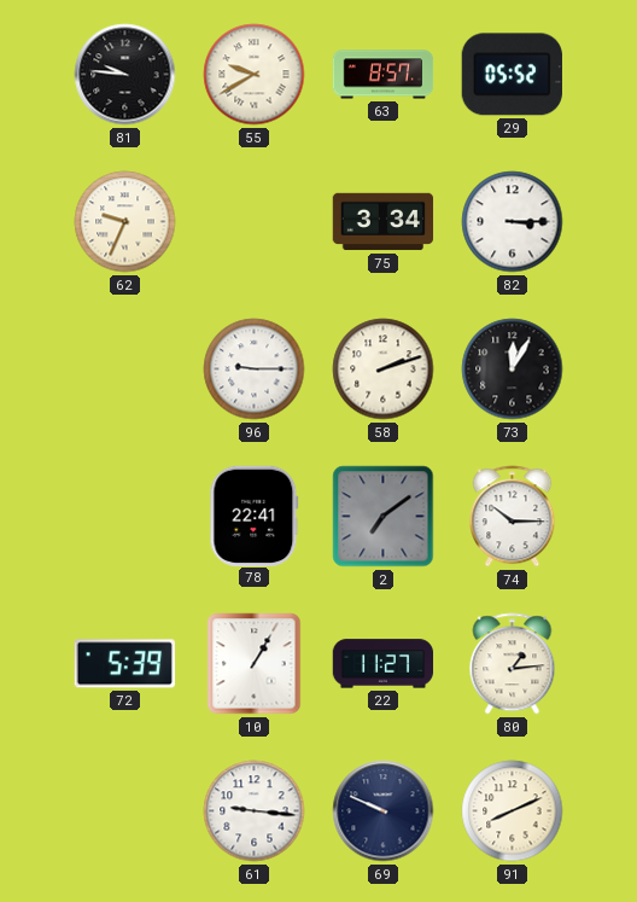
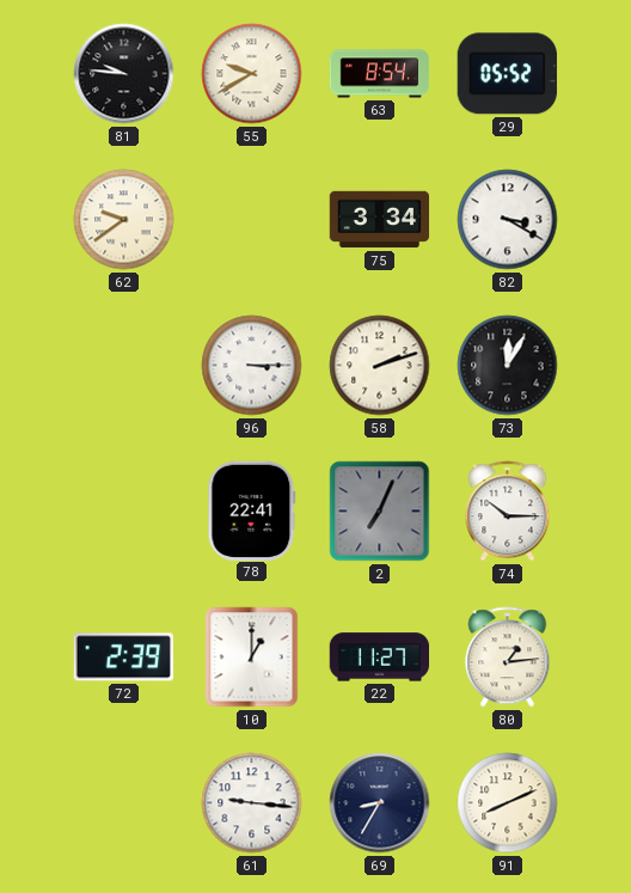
63: 8:57 -> 8:54 (380, 74)
62: 9:34 -> 9:39 (124, 220)
82: 3:15 -> 3:20 (508, 220)
96: 9:15 -> 3:15 (252, 366)
2: 7:09 -> 7:04 (380, 512)
72: 5:39 -> 2:39 (123, 657)
10: 1:05 -> 1:00 (252, 657)
69: 9:49 -> 8:35 (380, 803)
